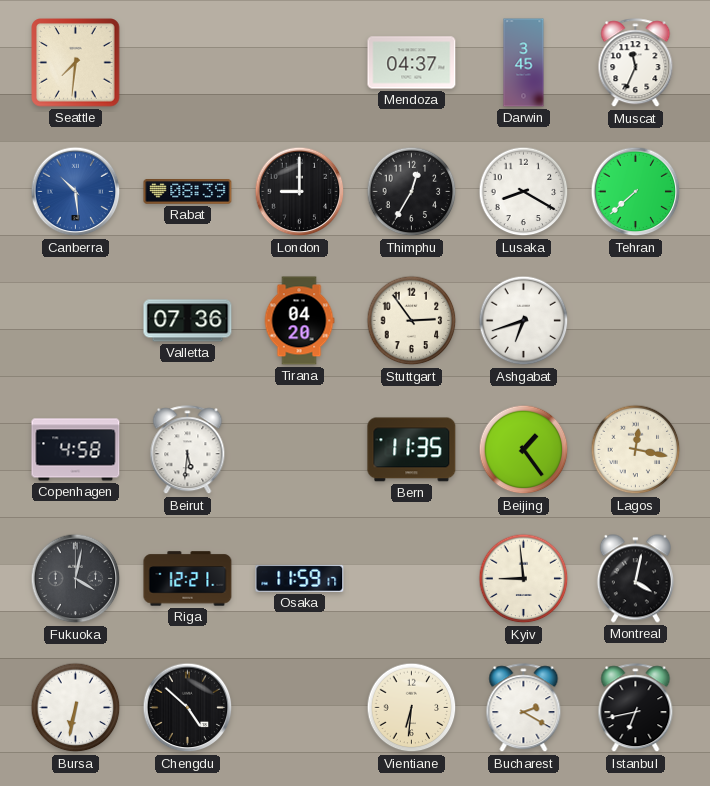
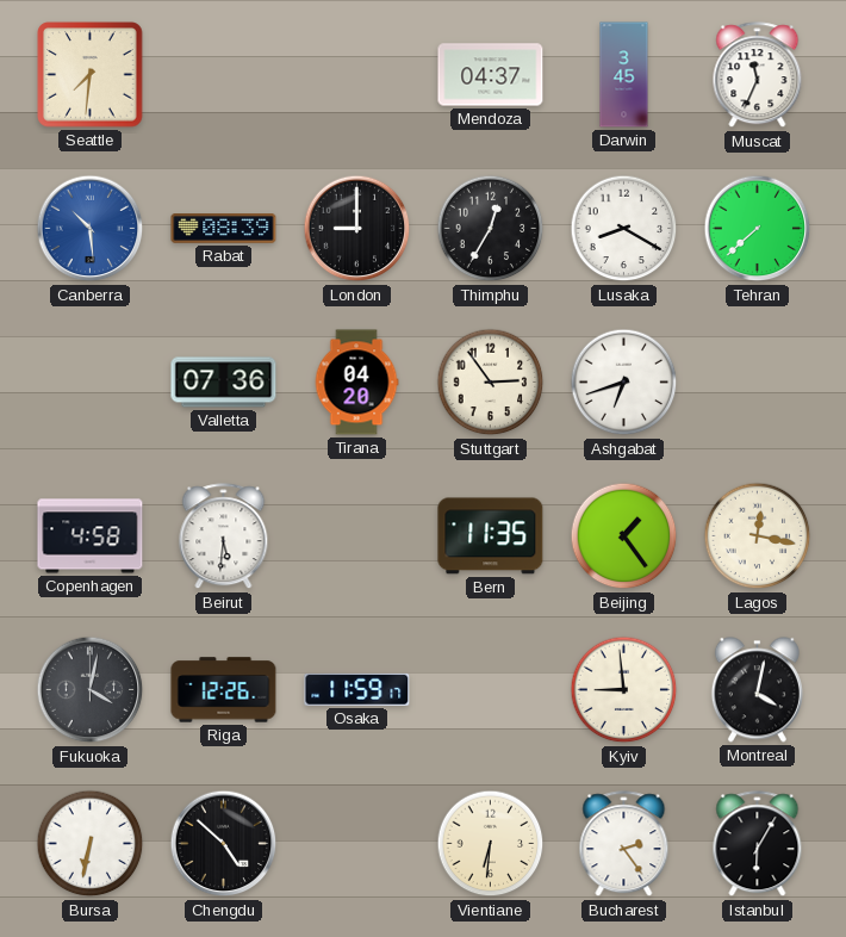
Riga: 12:21 -> 12:26 (224, 690)
Bucharest: 2:20 -> 2:24 (624, 844)
Istanbul: 6:43 -> 6:05 (758, 844)
